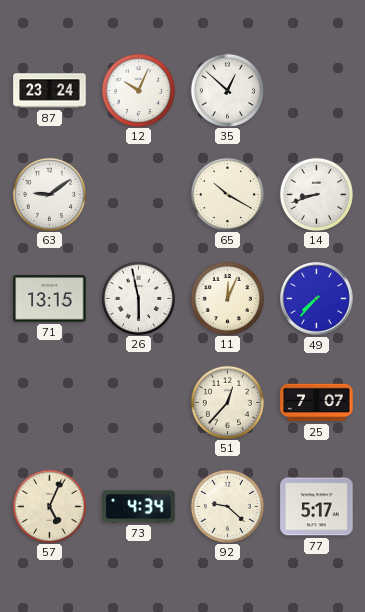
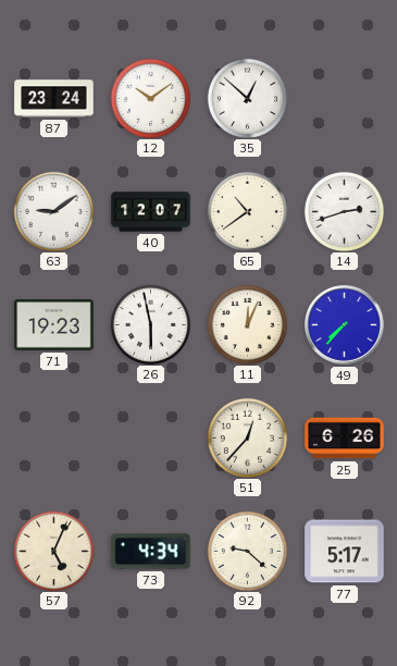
12: 10:04 -> 10:09 (150, 98)
40: none -> 12:07 (151, 212)
65: 10:20 -> 10:39 (247, 211)
14: 8:42 -> 2:42 (344, 211)
71: 13:15 -> 19:23 (54, 325)
25: 7:07 -> 6:26 (345, 439)
